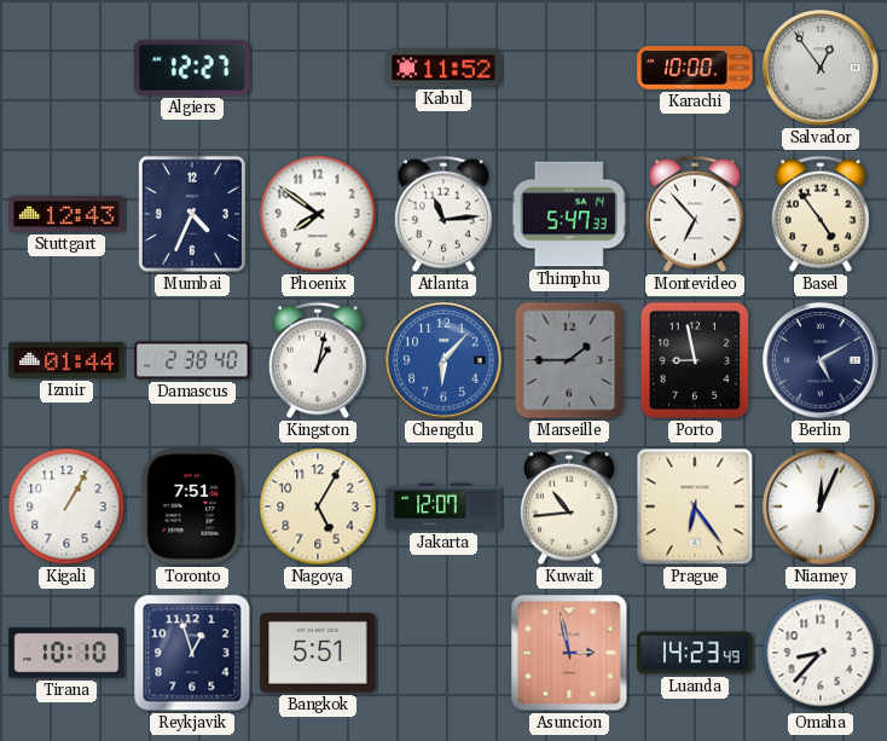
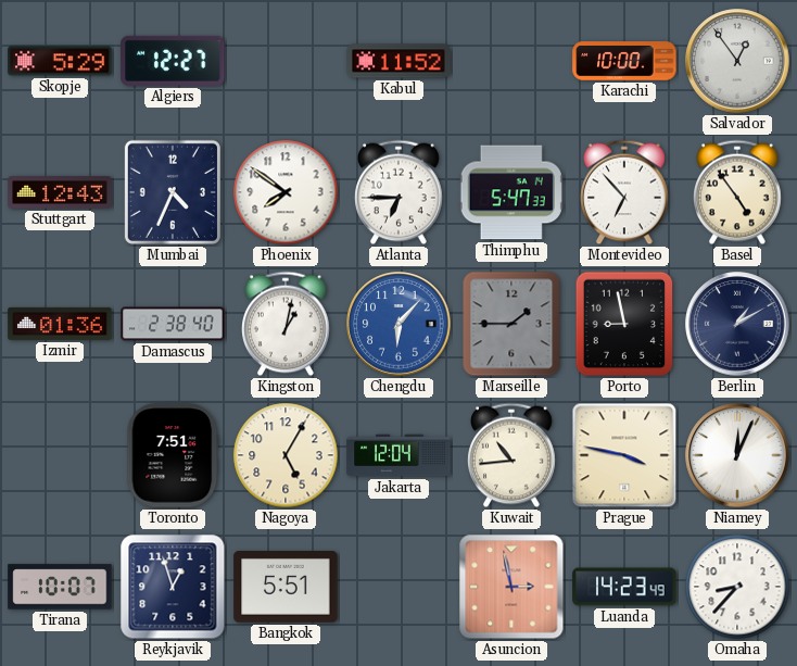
Skopje: none -> 5:29 (60, 61)
Atlanta: 11:14 -> 6:45 (400, 192)
Izmir: 01:44 -> 01:36 (60, 324)
Berlin: 5:10 -> 1:10 (737, 324)
Kigali: 1:05 -> none (66, 506)
Jakarta: 12:07 -> 12:04 (399, 455)
Prague: 6:24 -> 3:47 (624, 455)
Tirana: 10:10 -> 10:07 (60, 587)
